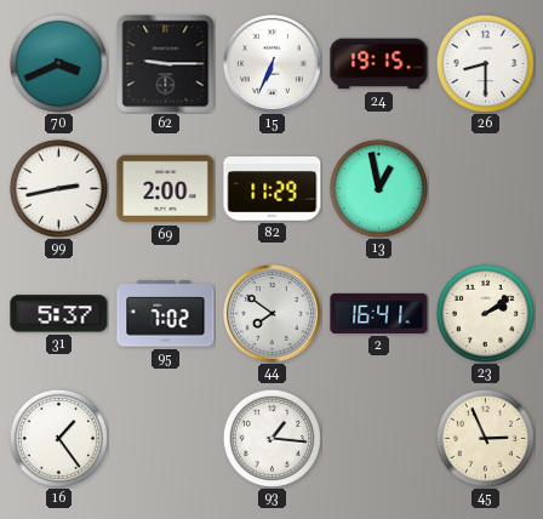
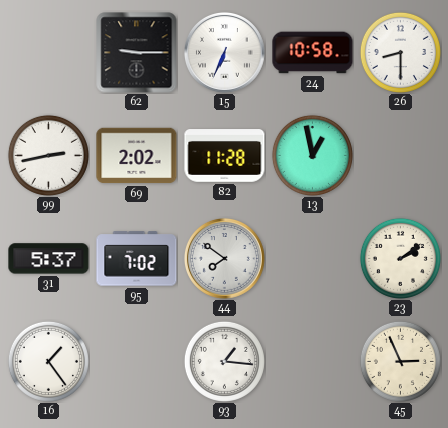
70: 3:41 -> none (58, 63)
24: 19:15 -> 10:58 (313, 53)
69: 2:00 -> 2:02 (137, 156)
82: 11:29 -> 11:28 (225, 156)
2: 16:41 -> none (379, 313)
